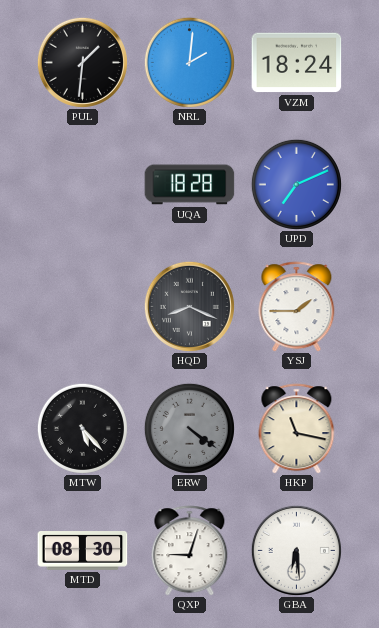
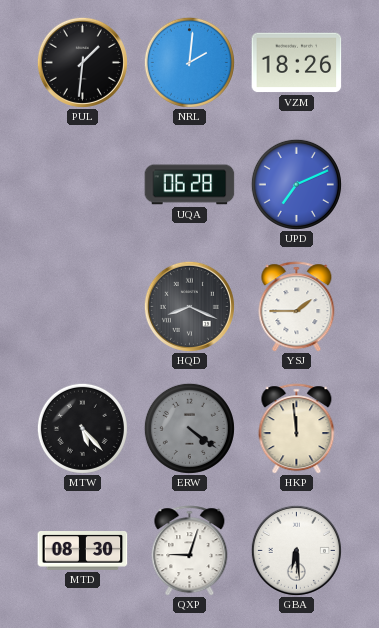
VZM: 18:24 -> 18:26 (297, 63)
UQA: 18:28 -> 06:28 (190, 185)
HKP: 11:17 -> 11:59 (297, 429)
